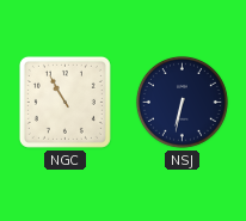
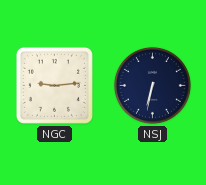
NGC: 10:55 -> 9:14 (54, 85)
